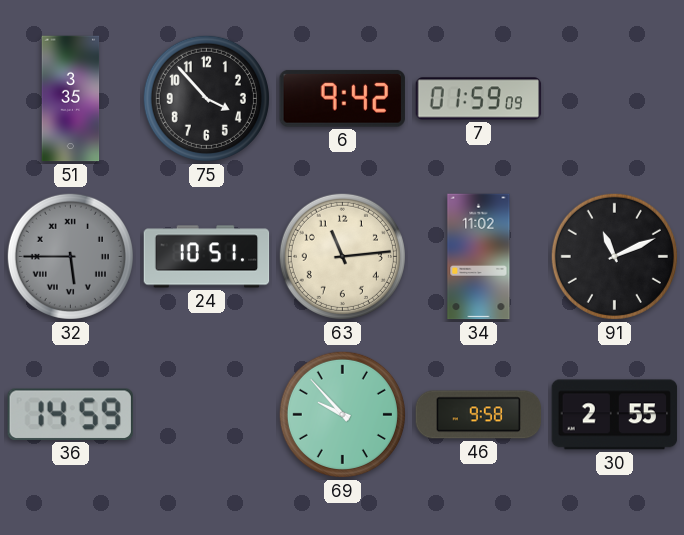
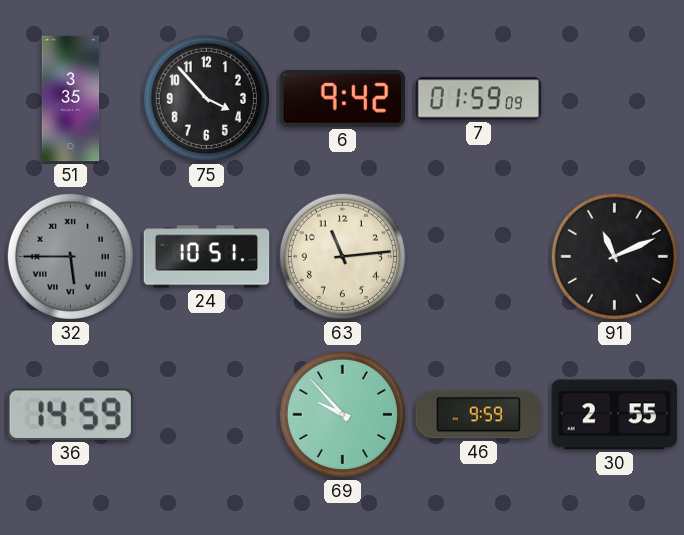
34: 11:02 -> none (479, 257)
46: 9:58 -> 9:59 (479, 415)
